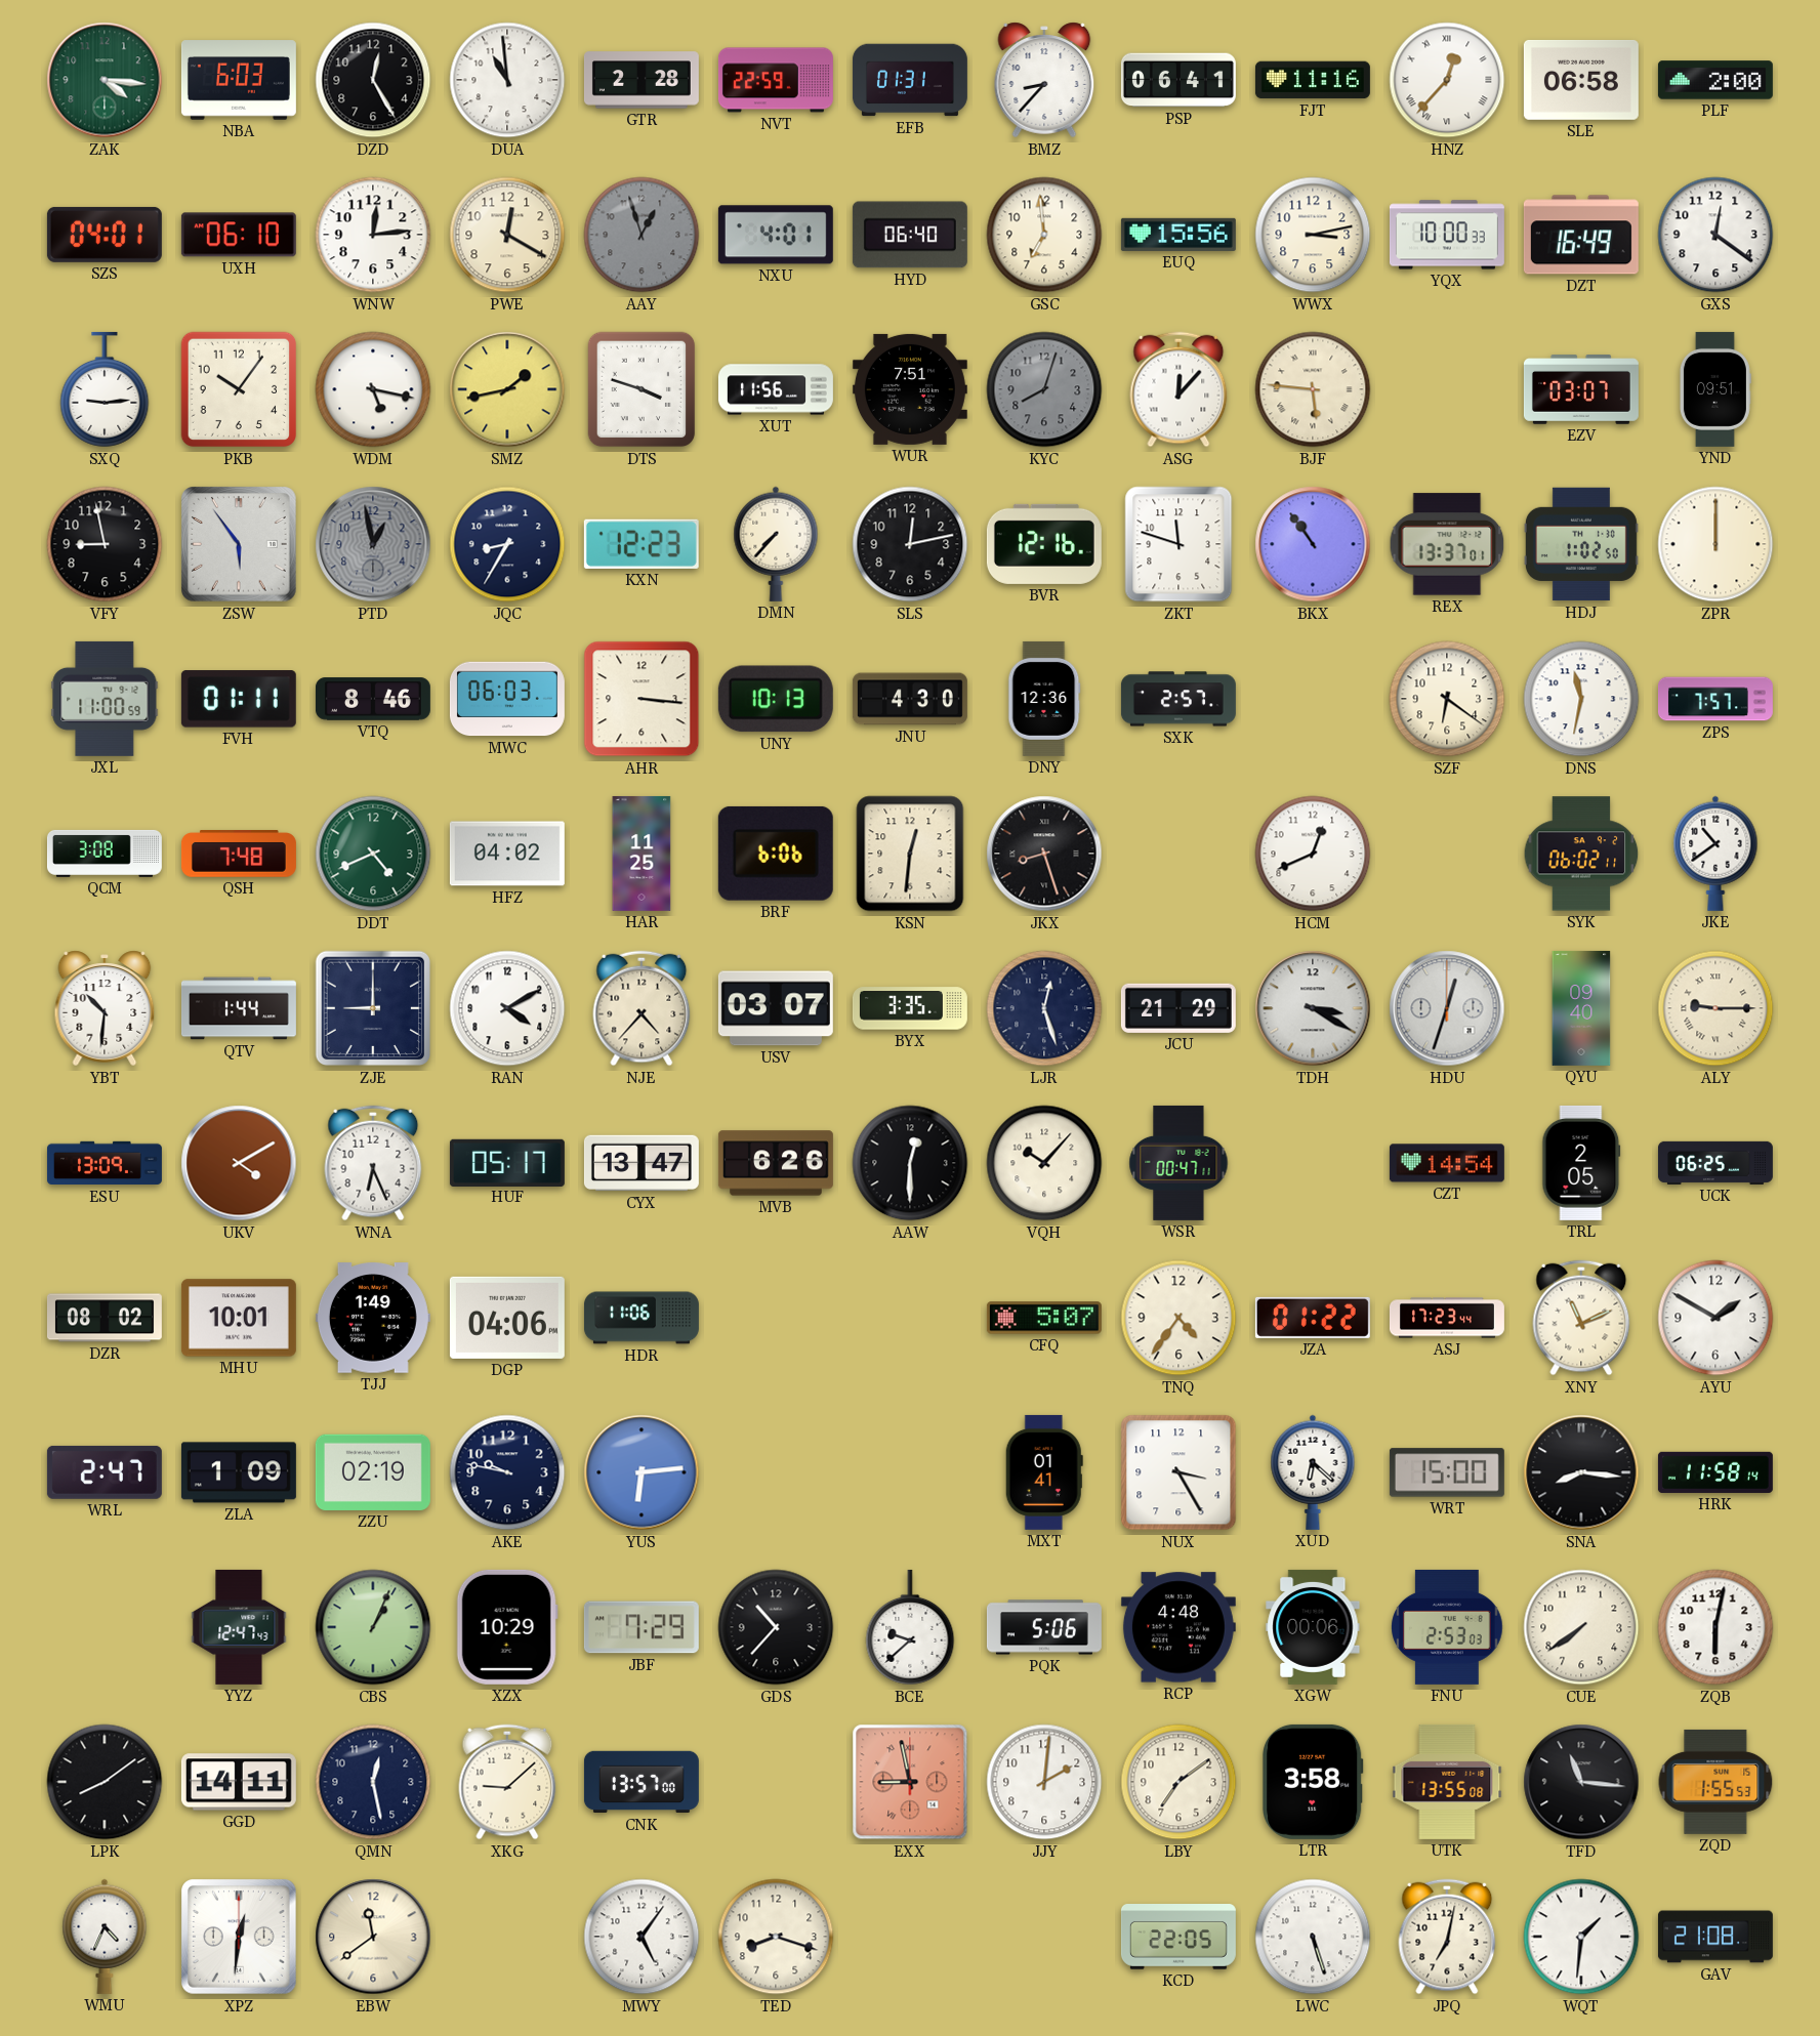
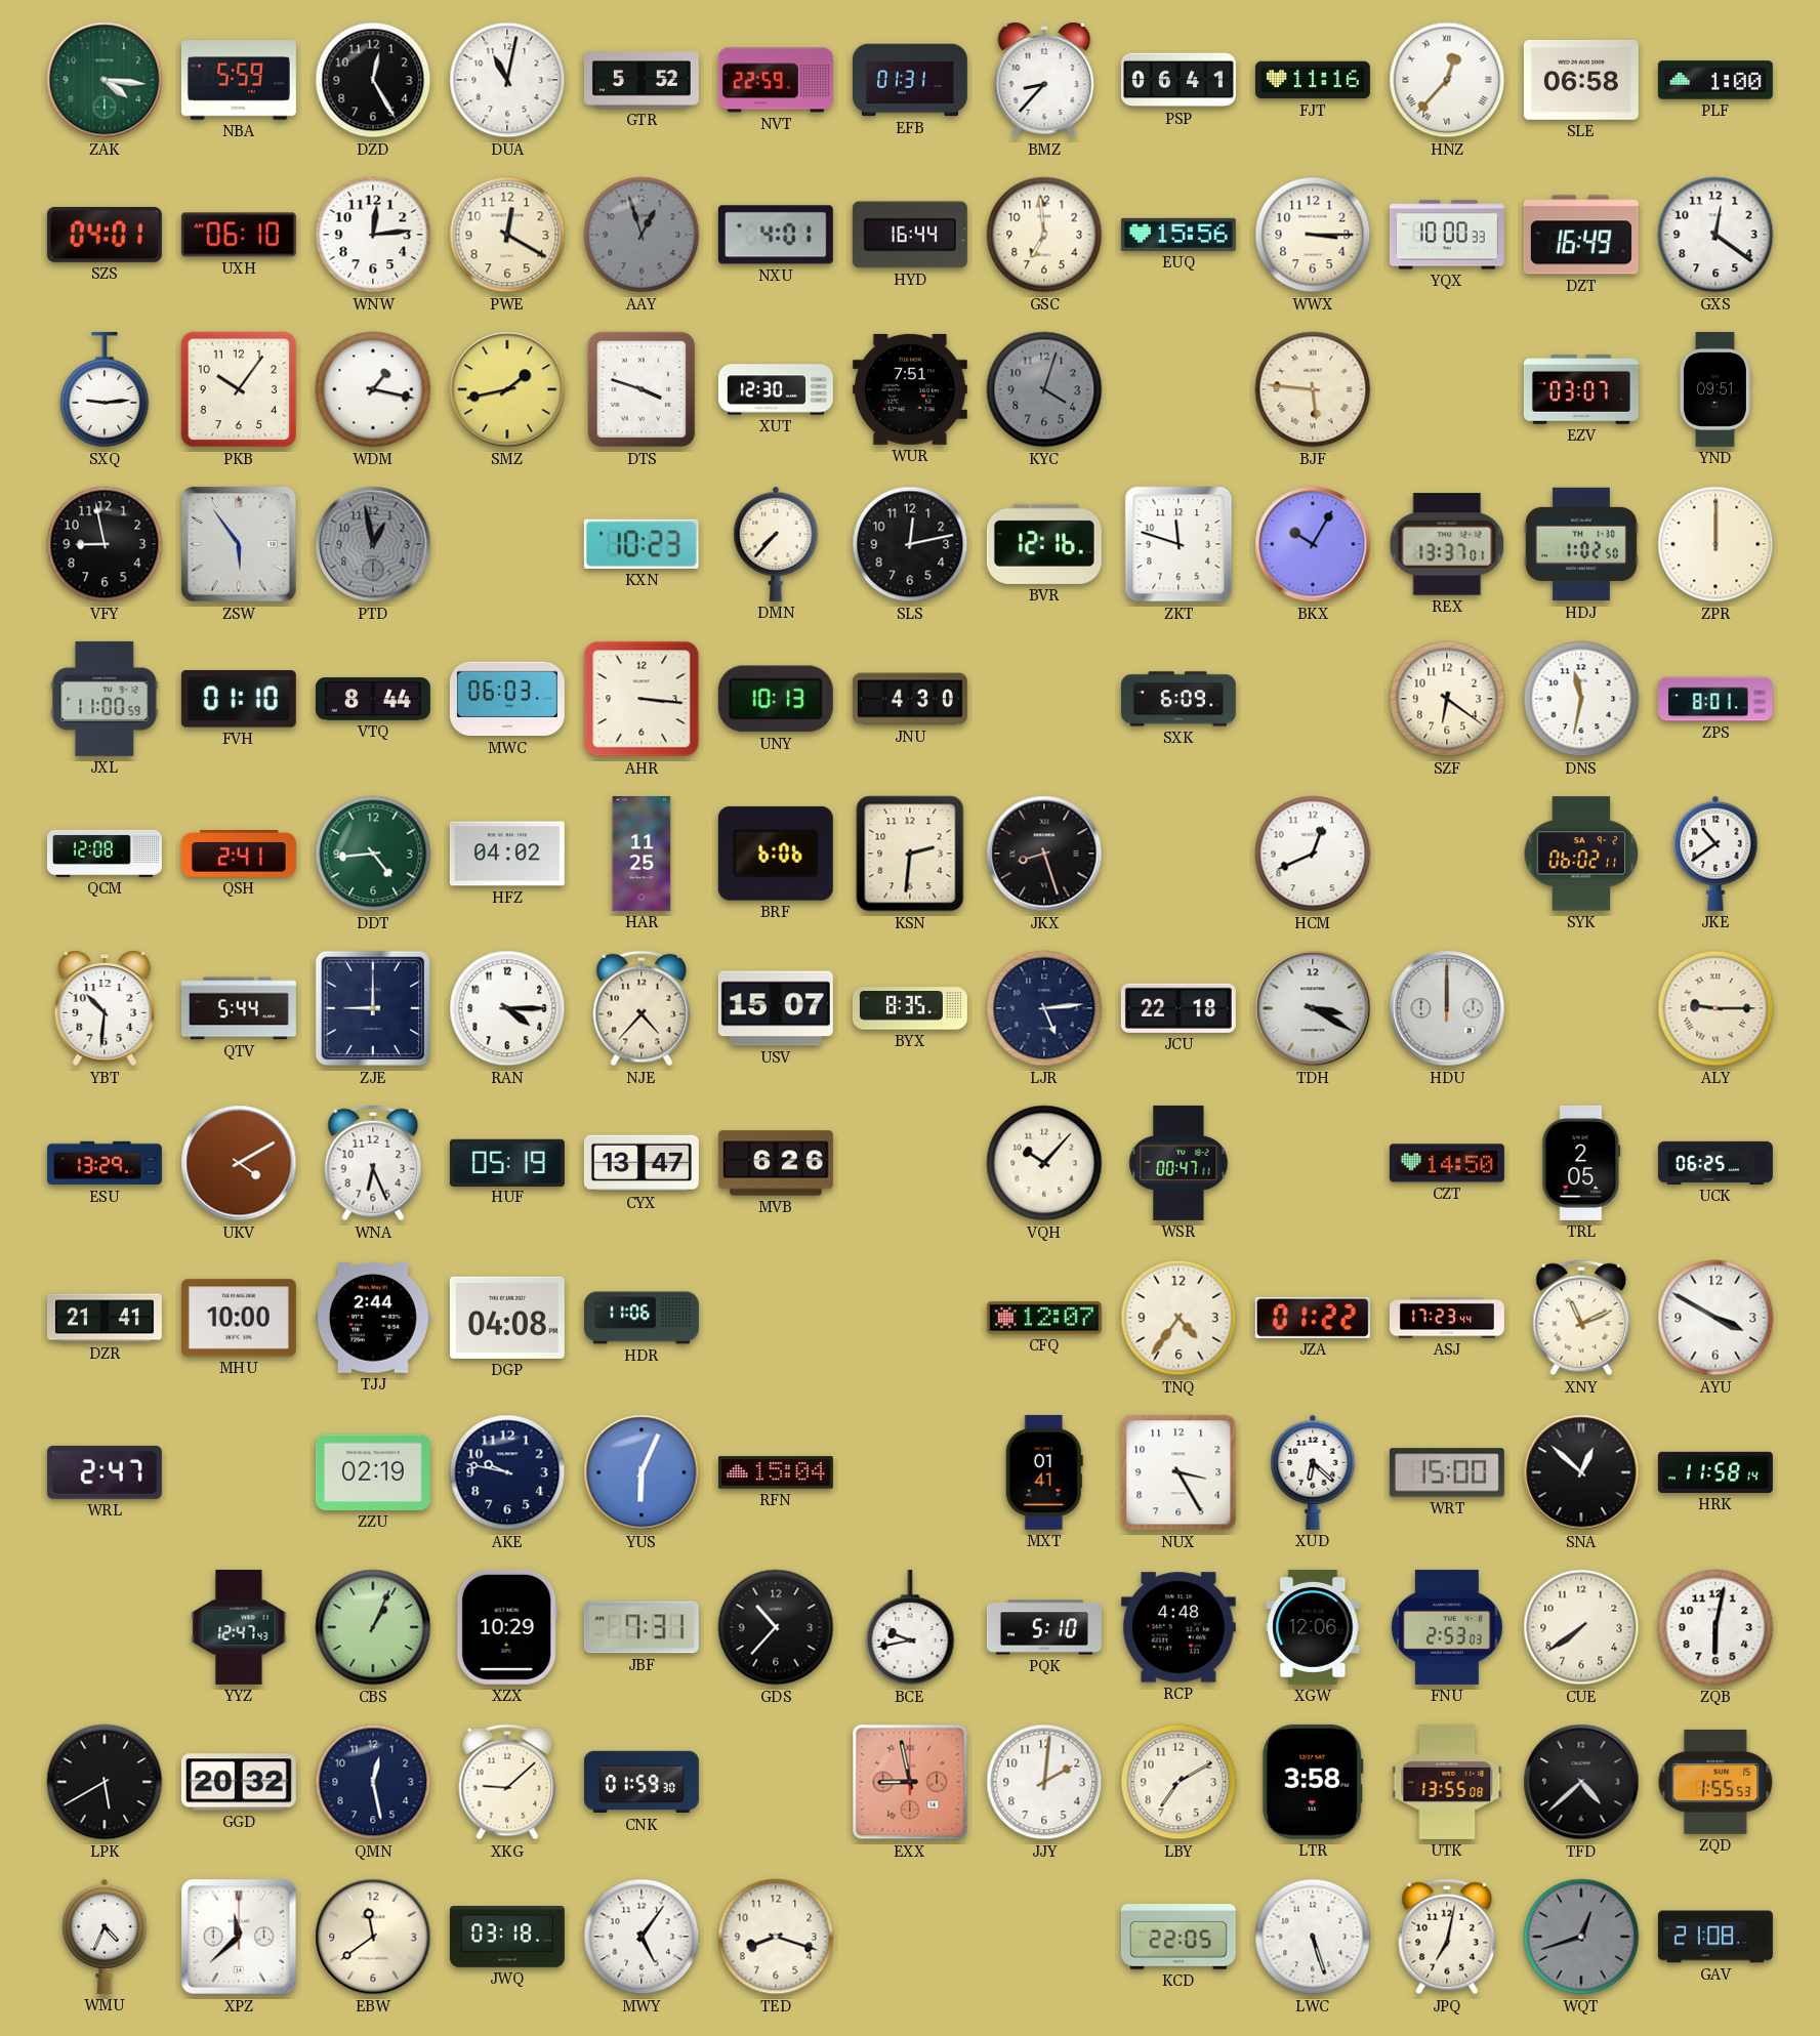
NBA: 6:03 -> 5:59 (239, 80)
DUA: 10:59 -> 11:02 (507, 80)
GTR: 2:28 -> 5:52 (642, 80)
PLF: 2:00 -> 1:00 (1715, 80)
HYD: 06:40 -> 16:44 (910, 235)
WWX: 3:13 -> 3:15 (1313, 235)
WDM: 5:17 -> 1:17 (373, 389)
XUT: 11:56 -> 12:30 (776, 389)
KYC: 8:03 -> 4:03 (1044, 389)
ASG: 12:07 -> none (1178, 389)
JQC: 8:35 -> none (507, 544)
KXN: 12:23 -> 10:23 (642, 544)
BKX: 10:54 -> 10:05 (1313, 544)
FVH: 01:11 -> 01:10 (239, 699)
VTQ: 8:46 -> 8:44 (373, 699)
DNY: 12:36 -> none (1044, 699)
SXK: 2:57 -> 6:09 (1178, 699)
ZPS: 7:57 -> 8:01 (1715, 699)
QCM: 3:08 -> 12:08 (105, 854)
QSH: 7:48 -> 2:41 (239, 854)
DDT: 4:41 -> 4:44 (373, 854)
KSN: 12:31 -> 2:31 (910, 854)
QTV: 1:44 -> 5:44 (239, 1008)
RAN: 4:10 -> 4:15 (507, 1008)
USV: 03:07 -> 15:07 (776, 1008)
BYX: 3:35 -> 8:35 (910, 1008)
LJR: 12:27 -> 5:14 (1044, 1008)
JCU: 21:29 -> 22:18 (1178, 1008)
HDU: 12:33 -> 12:00 (1447, 1008)
QYU: 09:40 -> none (1581, 1008)
ESU: 13:09 -> 13:29 (105, 1163)
HUF: 05:17 -> 05:19 (507, 1162)
AAW: 12:30 -> none (910, 1163)
CZT: 14:54 -> 14:50 (1447, 1163)
DZR: 08:02 -> 21:41 (105, 1318)
MHU: 10:01 -> 10:00 (239, 1318)
TJJ: 1:49 -> 2:44 (373, 1318)
DGP: 04:06 -> 04:08 (507, 1318)
CFQ: 5:07 -> 12:07 (1044, 1318)
AYU: 1:50 -> 3:50 (1715, 1318)
ZLA: 1:09 -> none (239, 1472)
YUS: 6:14 -> 6:04 (642, 1472)
RFN: none -> 15:04 (776, 1472)
SNA: 8:16 -> 12:52 (1581, 1472)
JBF: 7:29 -> 7:31 (642, 1627)
BCE: 9:38 -> 9:43 (910, 1627)
PQK: 5:06 -> 5:10 (1044, 1627)
XGW: 00:06 -> 12:06 (1313, 1627)
LPK: 8:09 -> 5:40 (105, 1782)
GGD: 14:11 -> 20:32 (239, 1782)
CNK: 13:57 -> 01:59 (642, 1782)
LBY: 7:09 -> 7:10 (1178, 1782)
TFD: 11:16 -> 4:38 (1581, 1782)
XPZ: 12:31 -> 11:38 (239, 1937)
JWQ: none -> 03:18 (507, 1938)
WQT: 1:31 -> 12:42 (1581, 1937)
WQT dial: white -> grey (1581, 1937)
